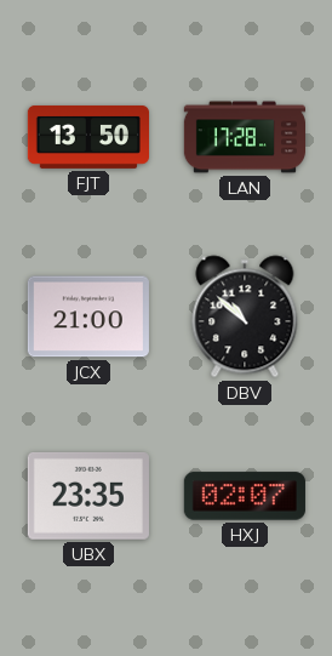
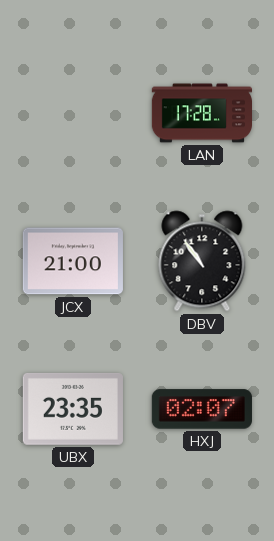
FJT: 13:50 -> none (87, 137)
DBV: 10:52 -> 10:54 (202, 261)
